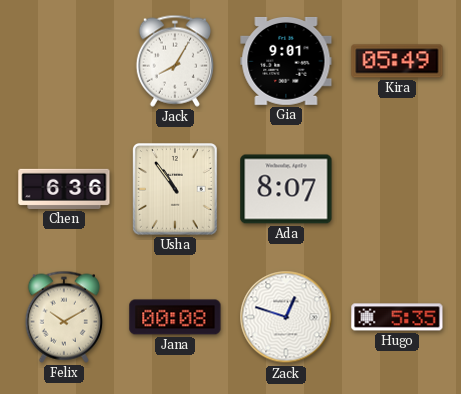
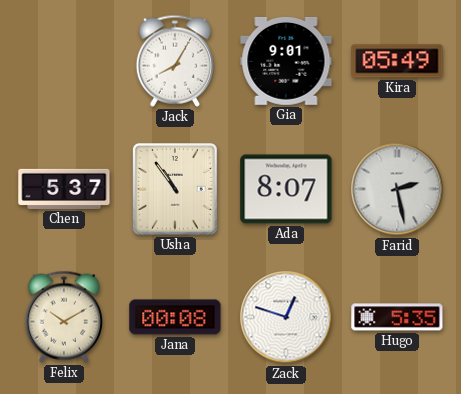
Chen: 6:36 -> 5:37 (64, 189)
Farid: none -> 2:28 (397, 189)
